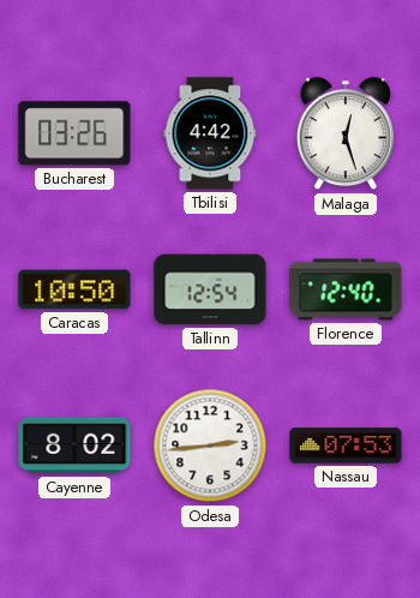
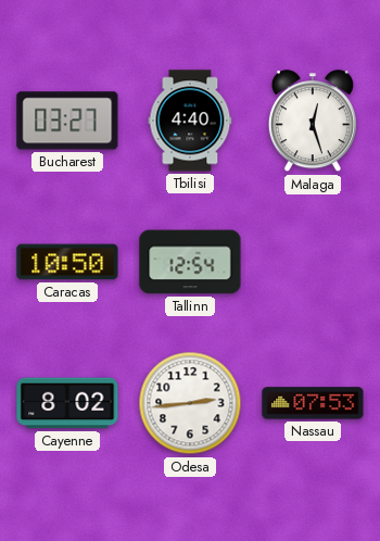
Bucharest: 03:26 -> 03:27 (67, 121)
Tbilisi: 4:42 -> 4:40 (190, 121)
Florence: 12:40 -> none (346, 289)
